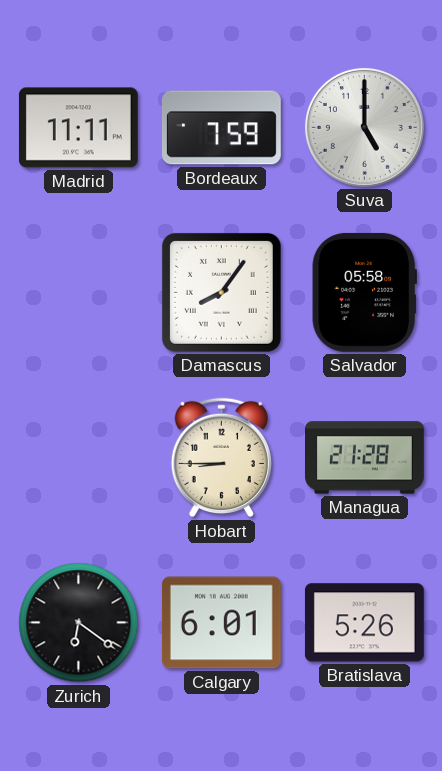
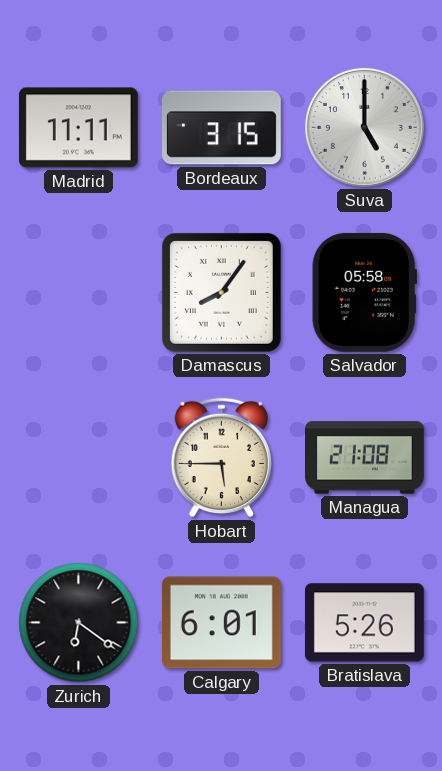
Bordeaux: 7:59 -> 3:15 (221, 128)
Hobart: 8:45 -> 5:45 (221, 458)
Managua: 21:28 -> 21:08 (365, 458)
